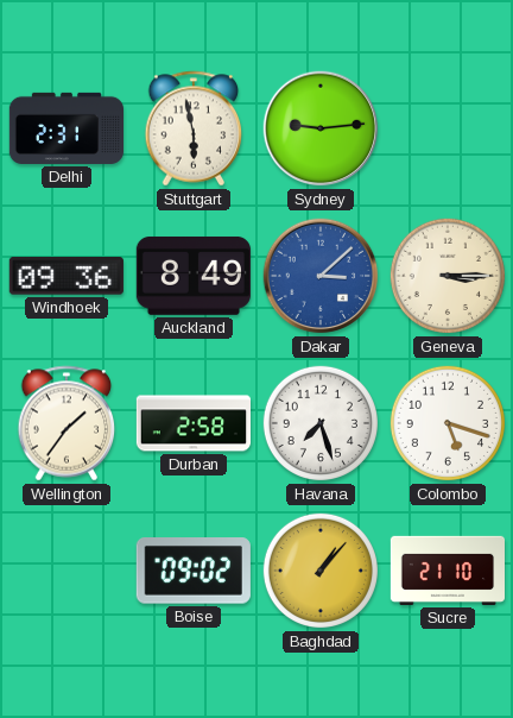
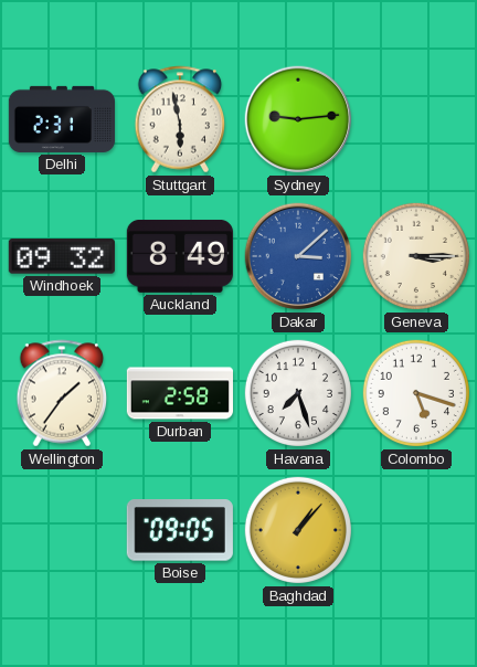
Windhoek: 09:36 -> 09:32 (62, 256)
Boise: 09:02 -> 09:05 (180, 531)
Sucre: 21:10 -> none (446, 571)
